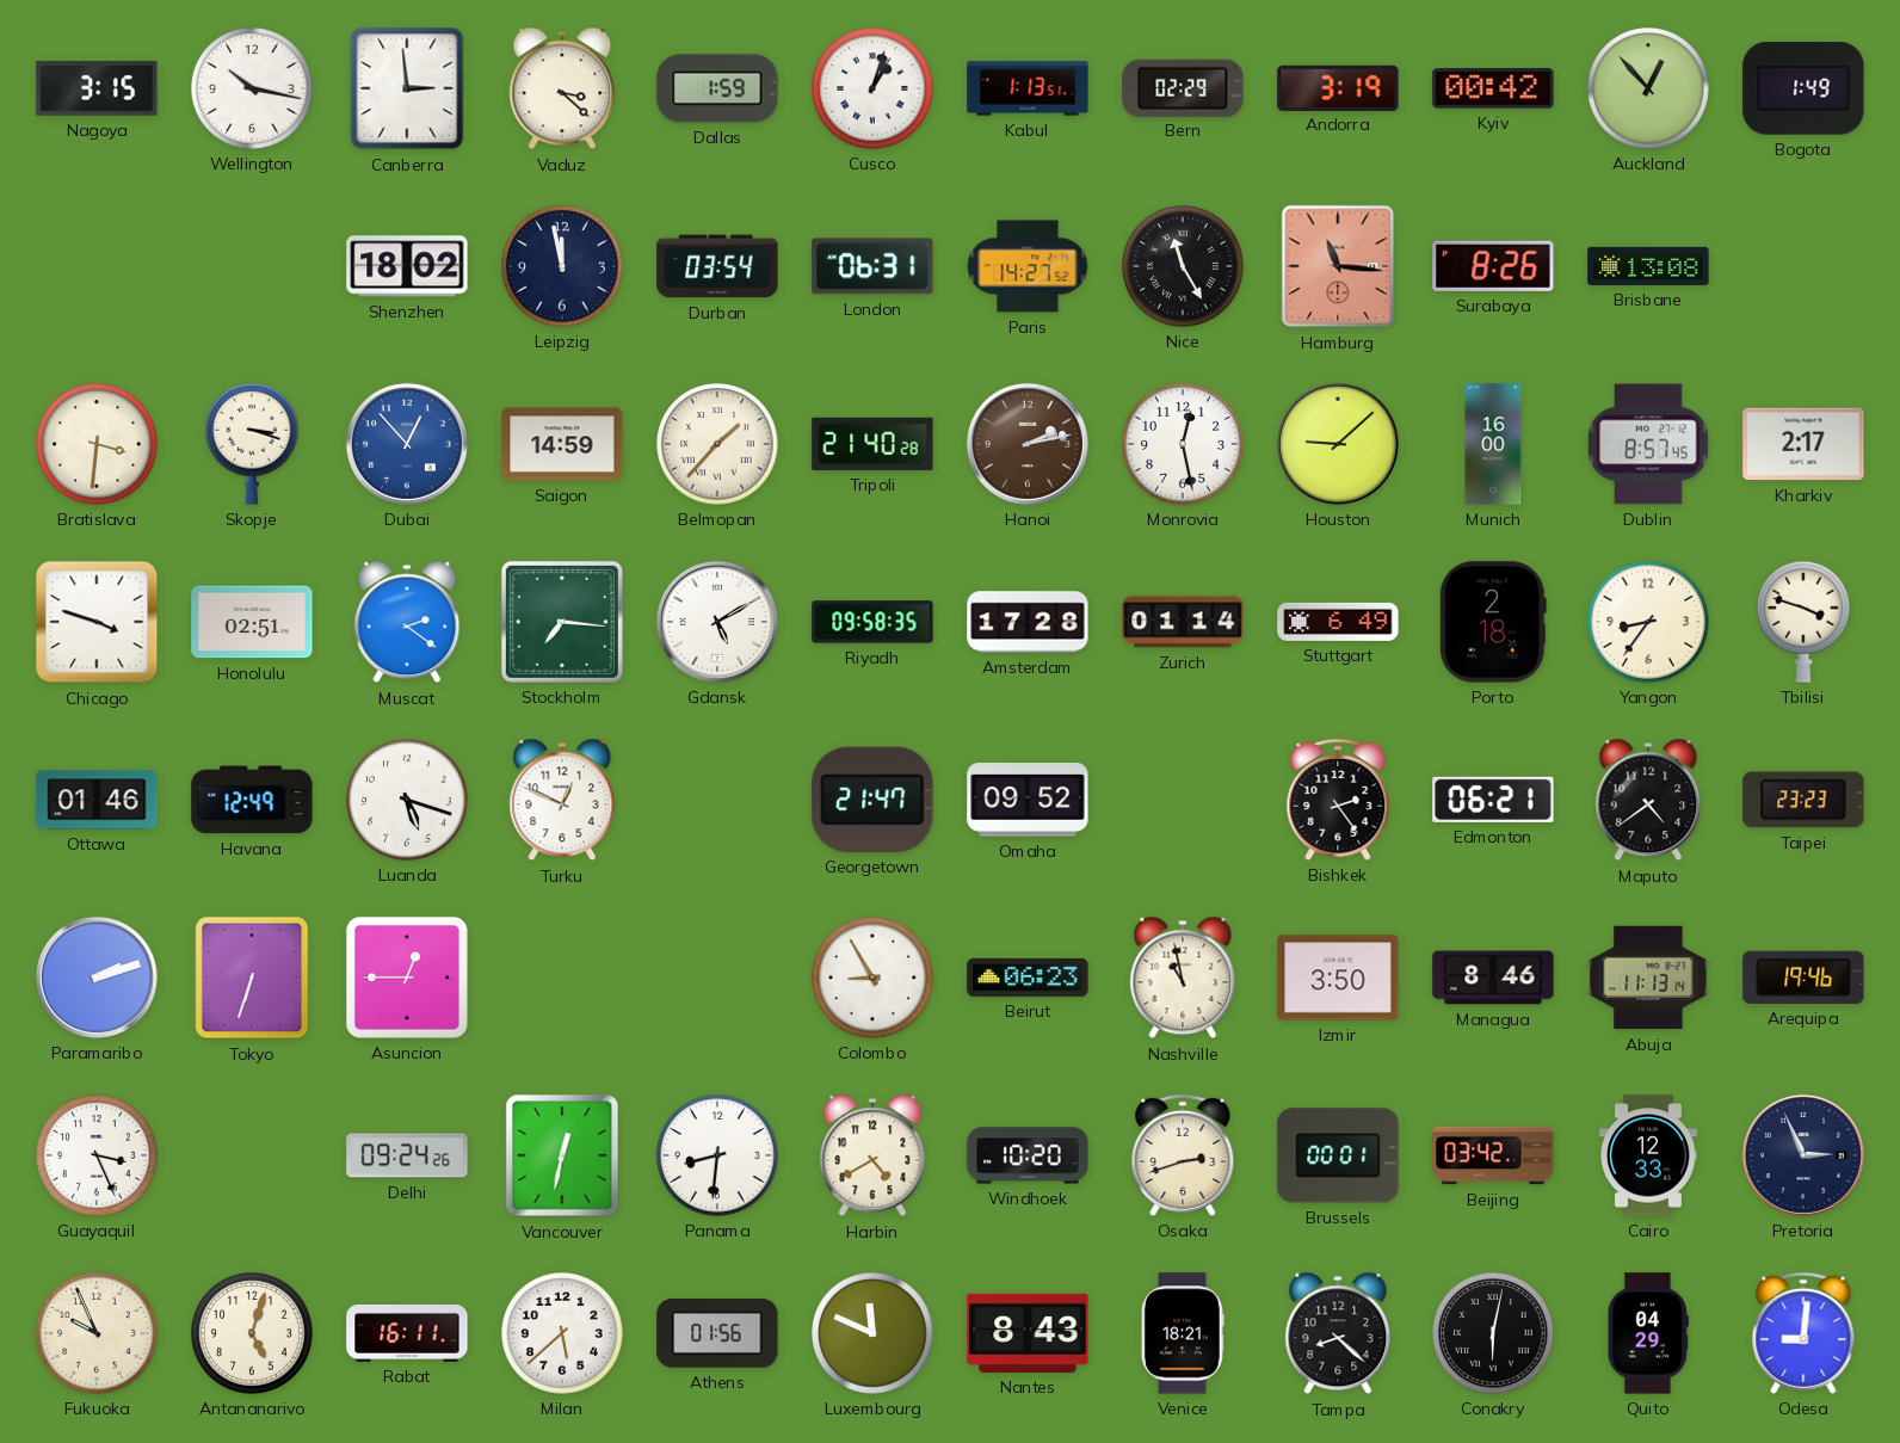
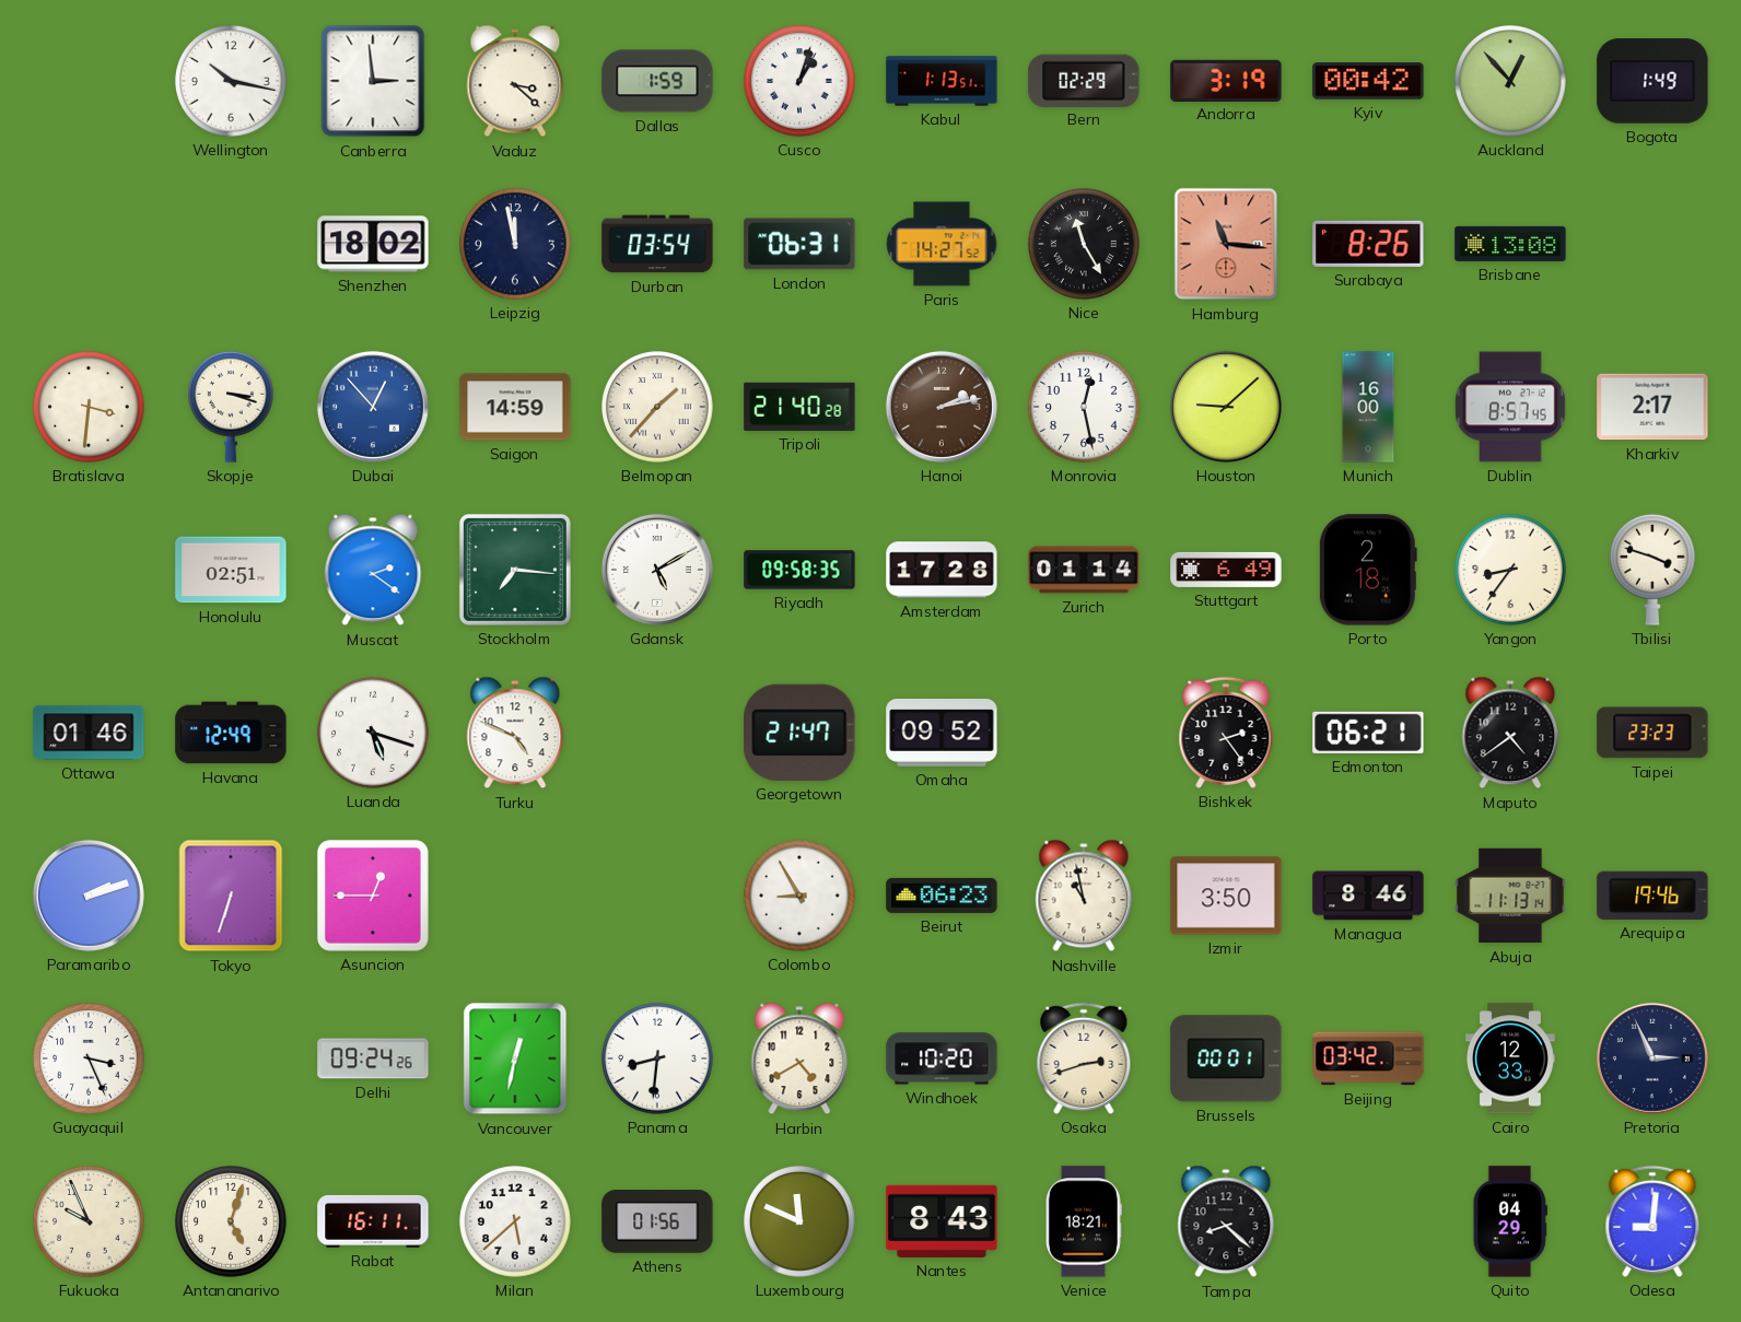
Nagoya: 3:15 -> none (97, 88)
Chicago: 3:48 -> none (97, 622)
Turku: 12:49 -> 4:49 (515, 733)
Conakry: 6:02 -> none (1493, 1333)
